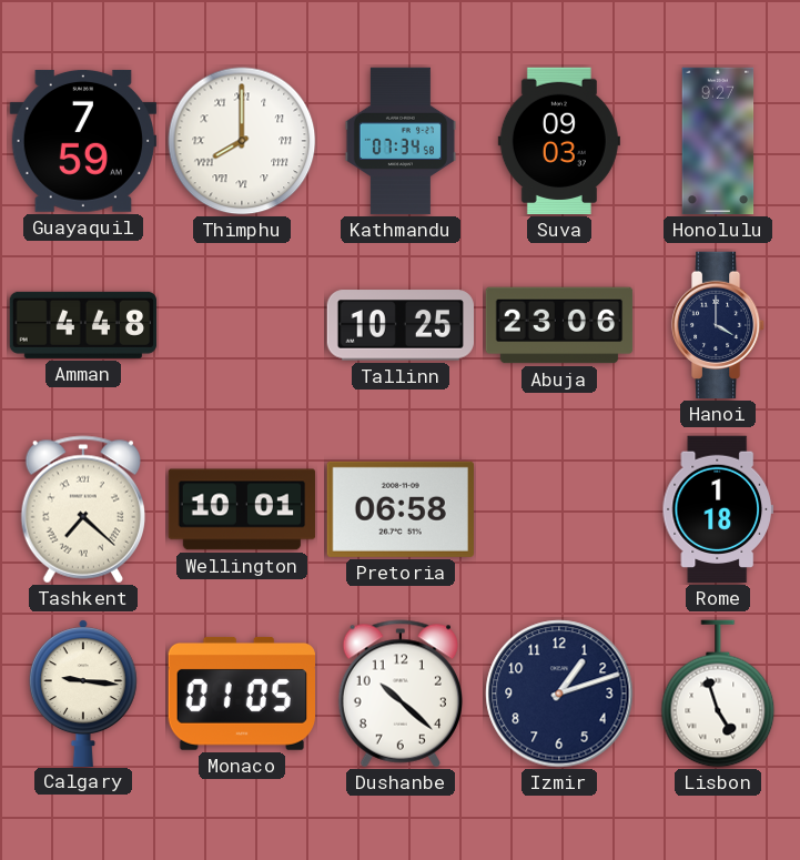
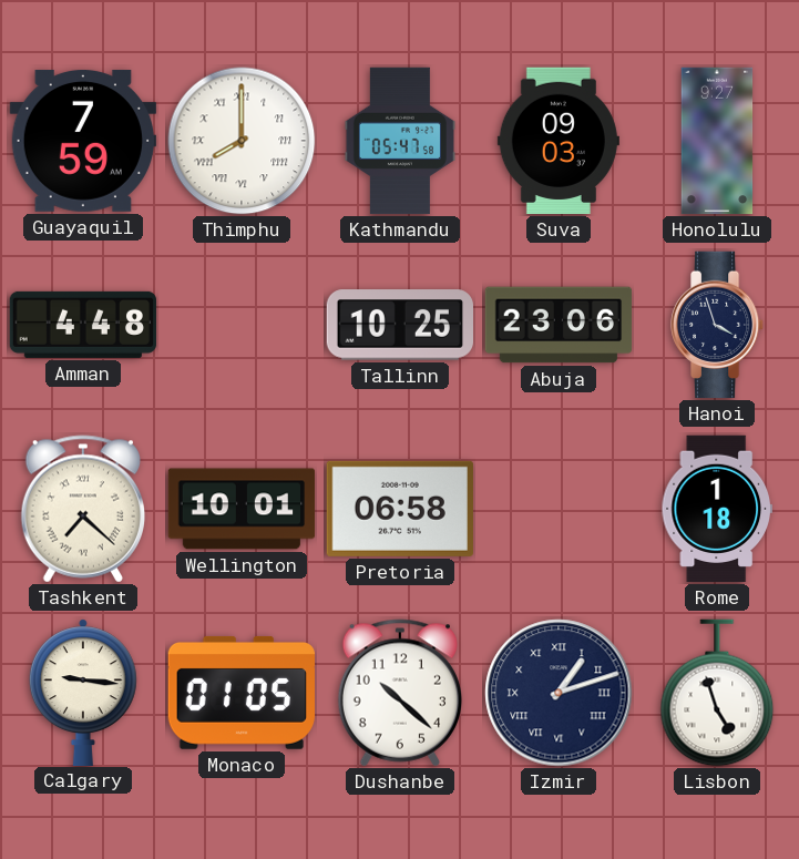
Kathmandu: 07:34 -> 05:47 (400, 141)
Hanoi: 4:00 -> 3:57 (717, 325)
Izmir numerals: Arabic -> Roman (559, 693)
